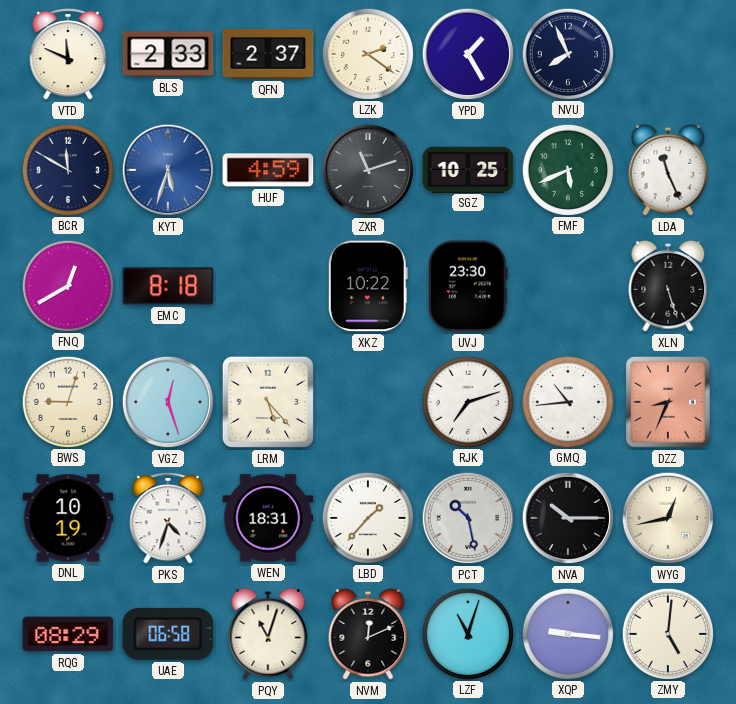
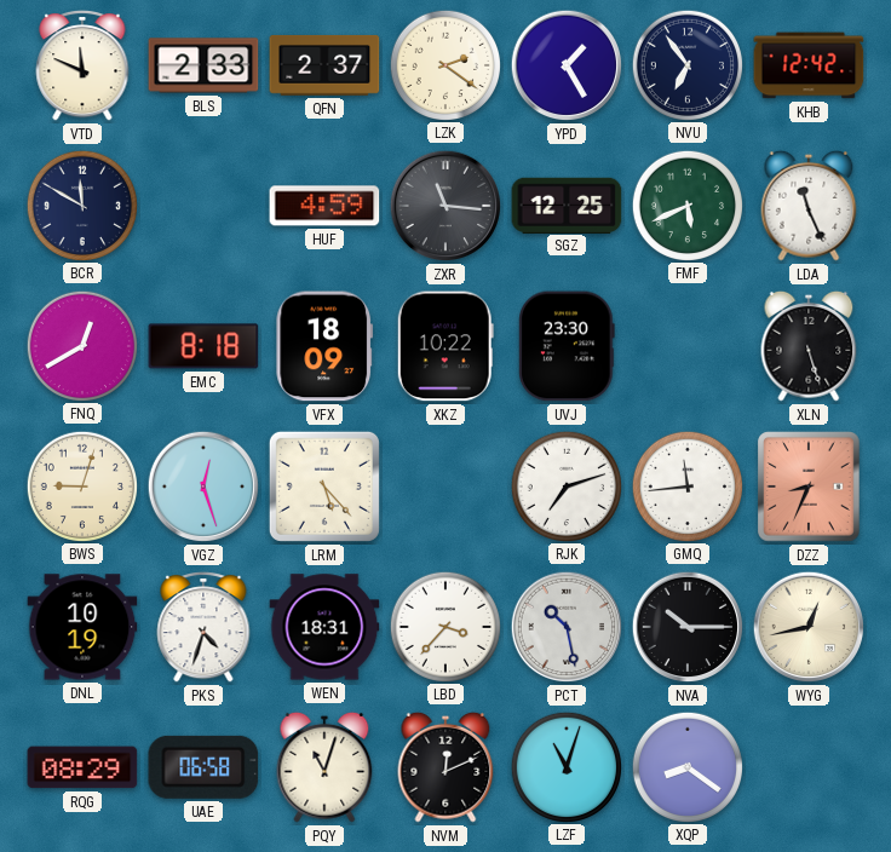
NVU: 7:56 -> 6:54 (686, 64)
KHB: none -> 12:42 (809, 65)
KYT: 5:33 -> none (168, 170)
ZXR: 11:12 -> 11:16 (445, 206)
SGZ: 10:25 -> 12:25 (567, 205)
VFX: none -> 18:09 (324, 346)
GMQ: 10:44 -> 11:44 (686, 485)
LBD: 1:37 -> 3:37 (444, 626)
XQP: 9:16 -> 8:21 (686, 766)
ZMY: 5:01 -> none (667, 633)
